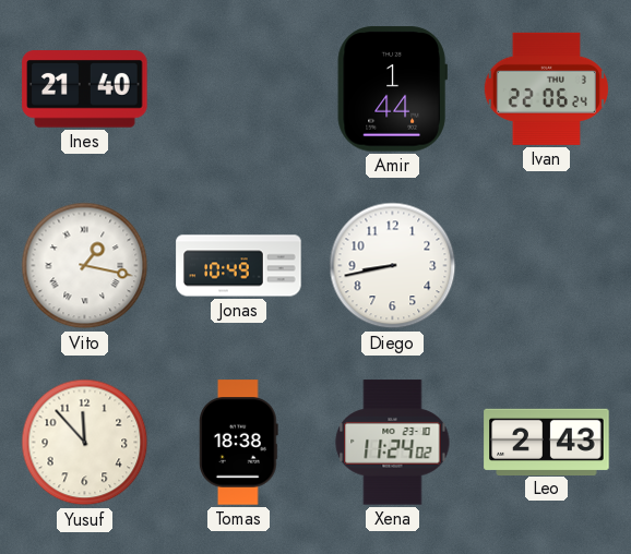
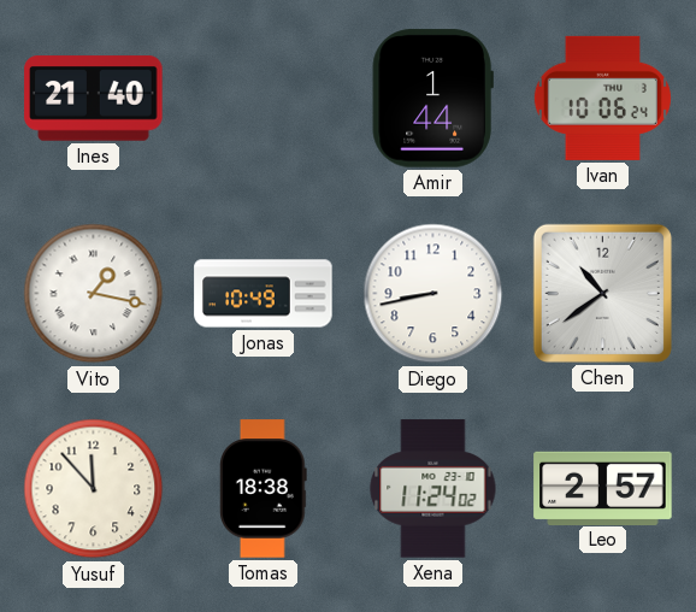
Ivan: 22:06 -> 10:06 (602, 98)
Chen: none -> 10:39 (602, 293)
Leo: 2:43 -> 2:57 (603, 488)
